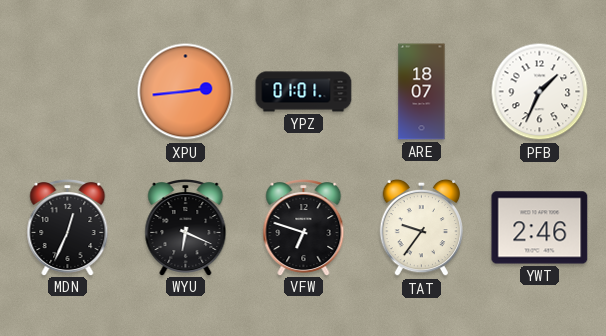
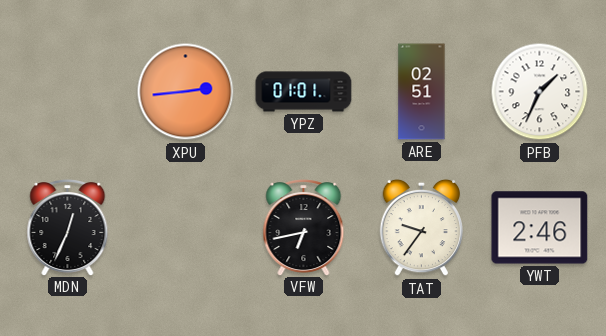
ARE: 18:07 -> 02:51 (422, 92)
WYU: 6:19 -> none (186, 228)
VFW: 6:48 -> 6:43 (304, 228)
